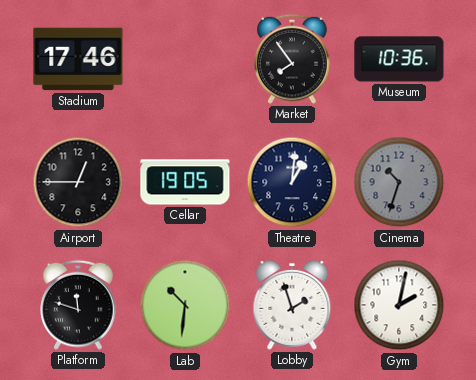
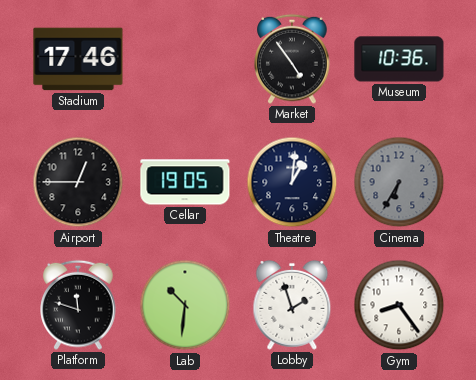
Market: 7:54 -> 4:54 (292, 59)
Cinema: 10:33 -> 6:35 (399, 182)
Gym: 2:02 -> 8:24 (399, 305)
